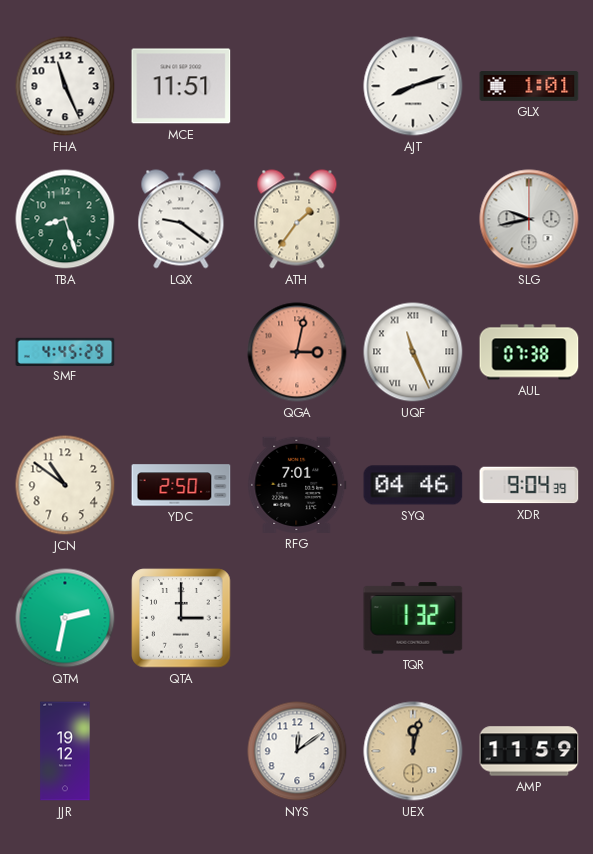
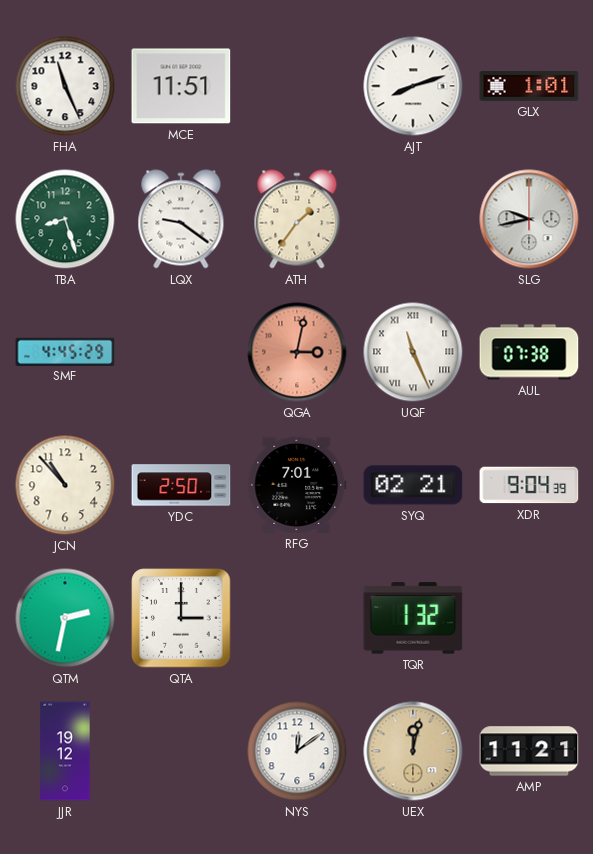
JCN: 10:51 -> 10:53 (65, 485)
SYQ: 04:46 -> 02:21 (413, 485)
AMP: 11:59 -> 11:21 (529, 751)
